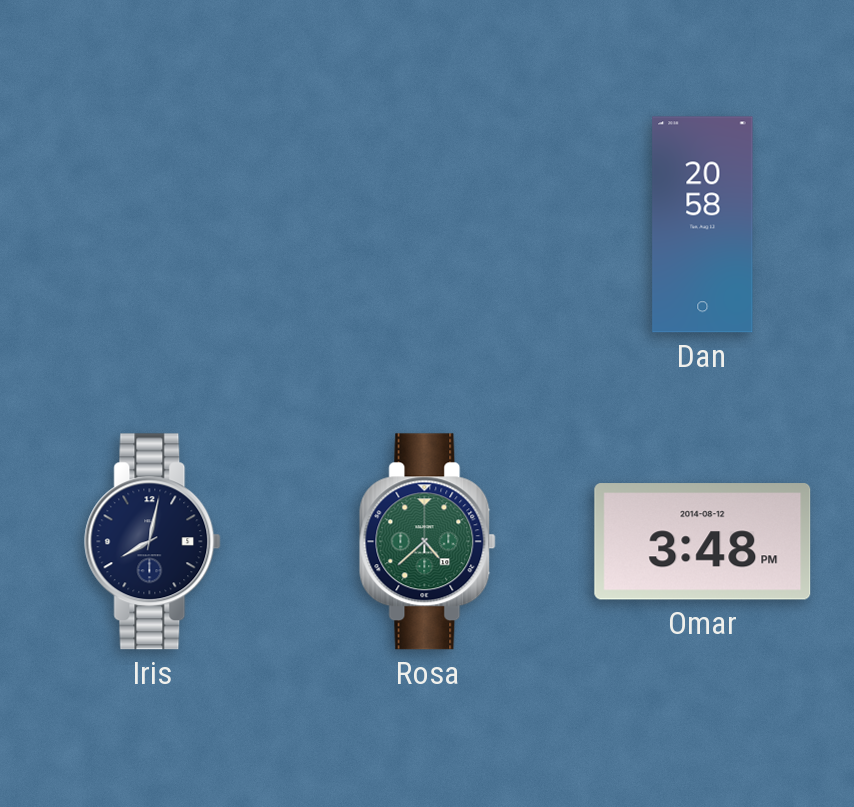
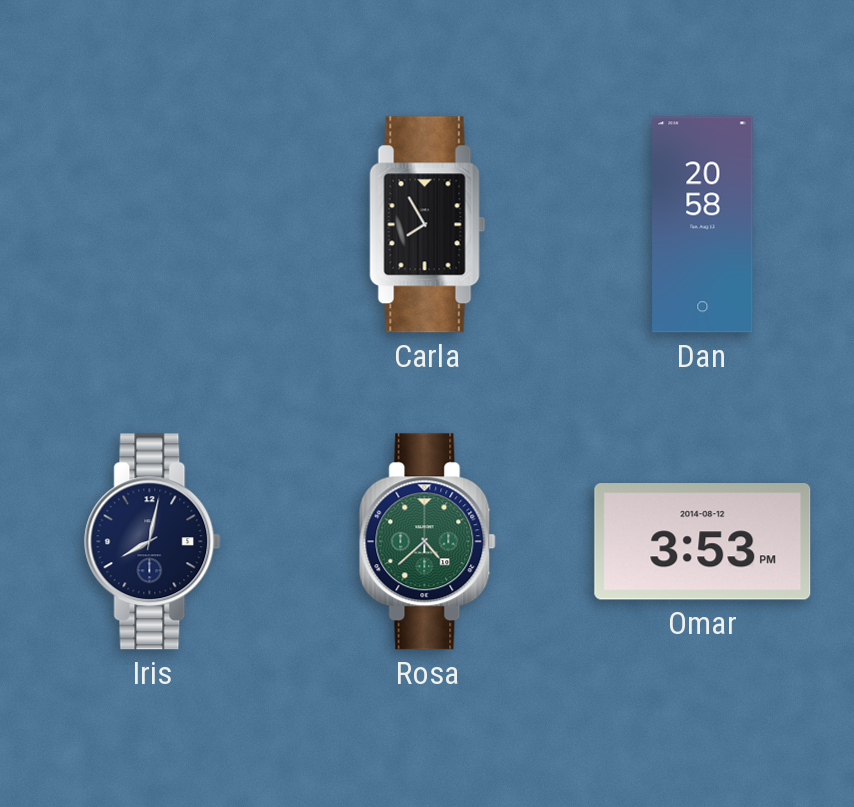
Carla: none -> 7:55 (428, 225)
Omar: 3:48 -> 3:53 (703, 542)
